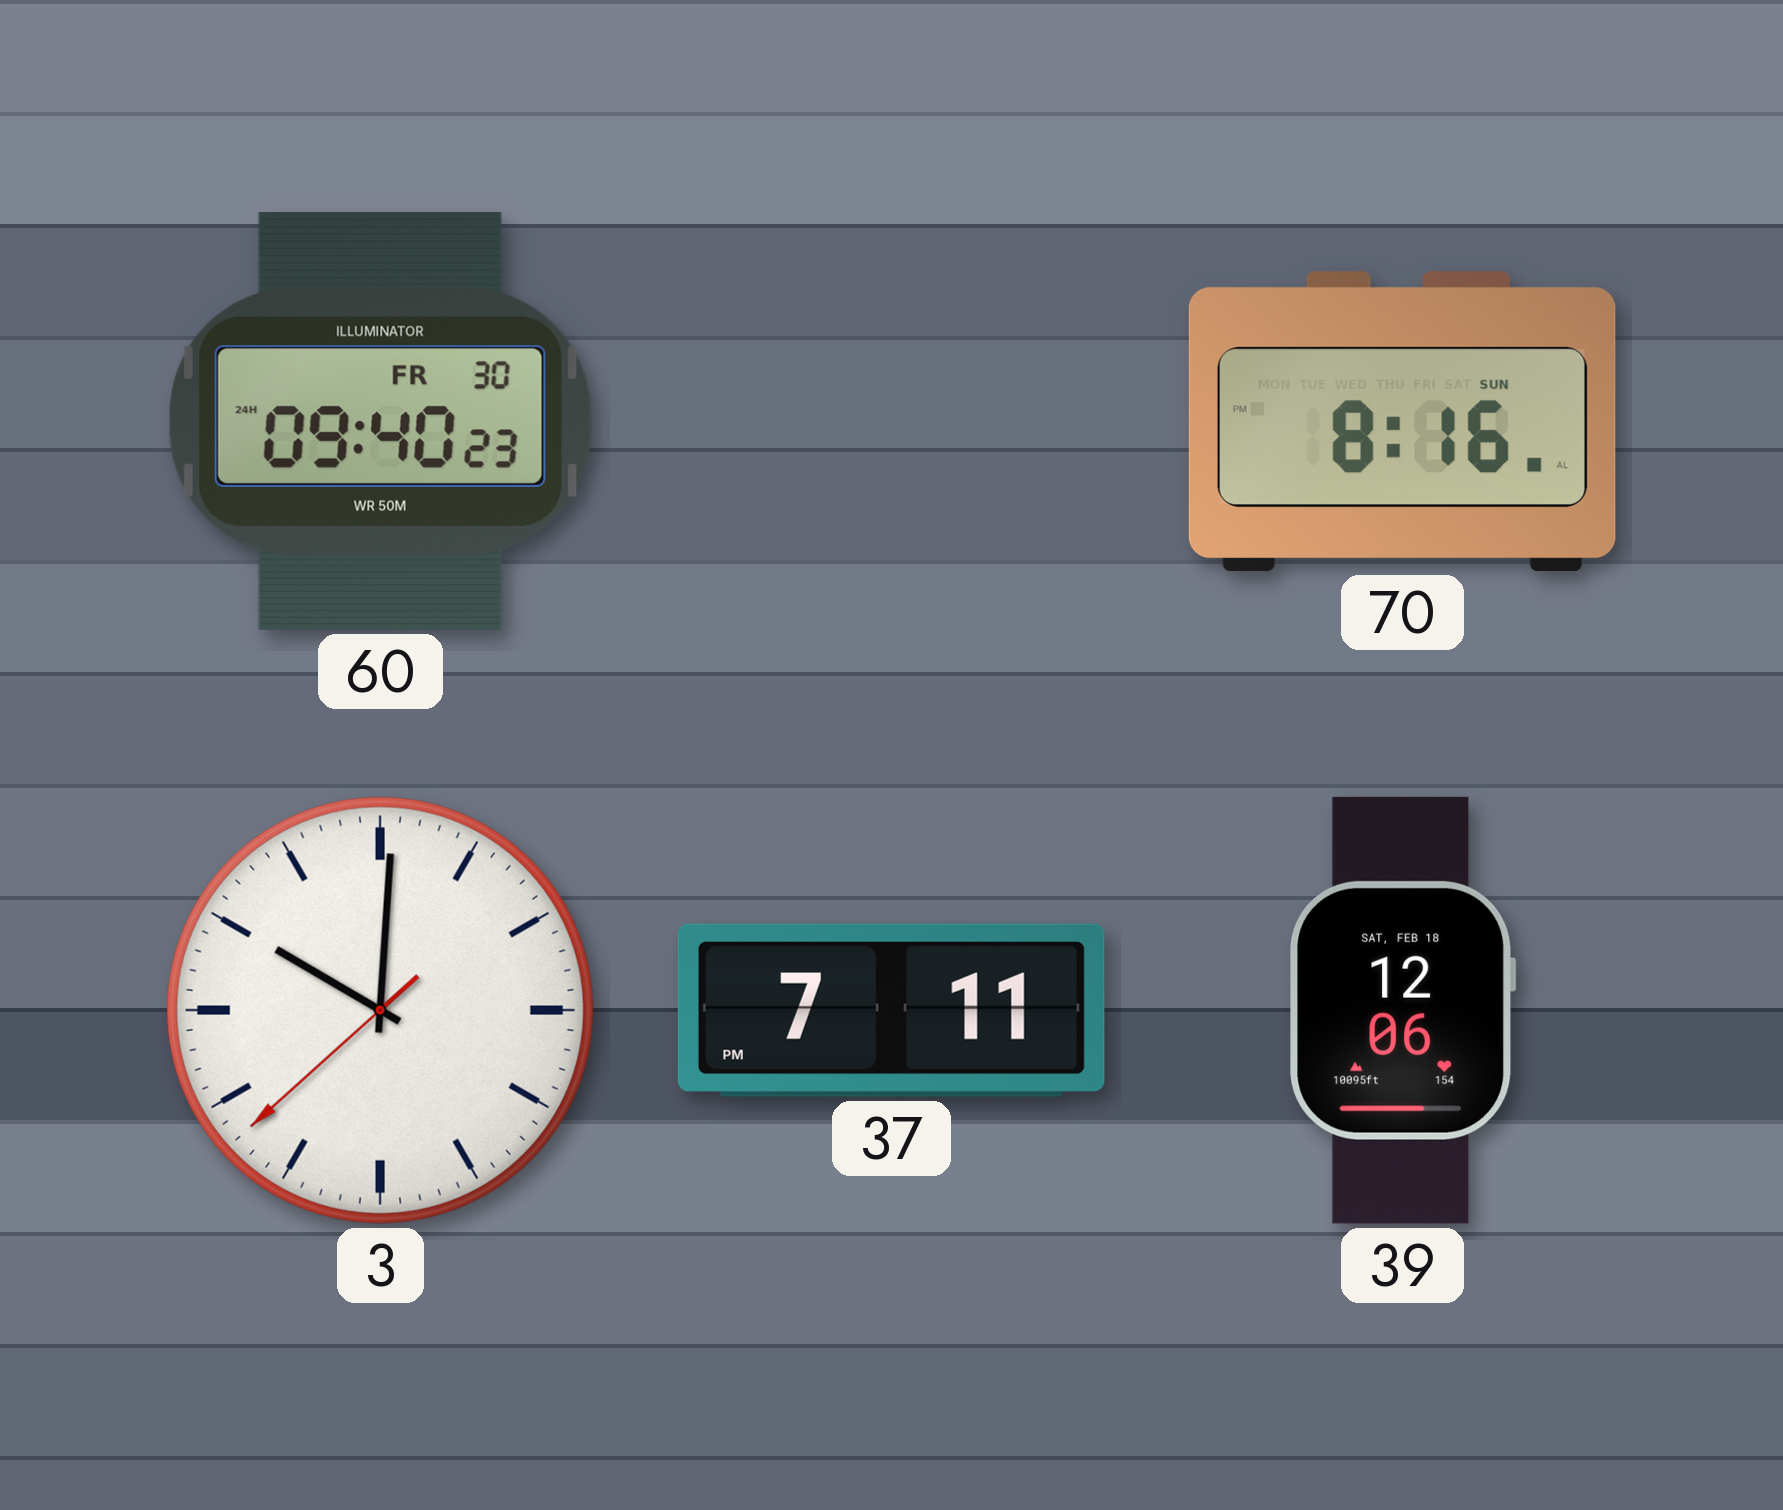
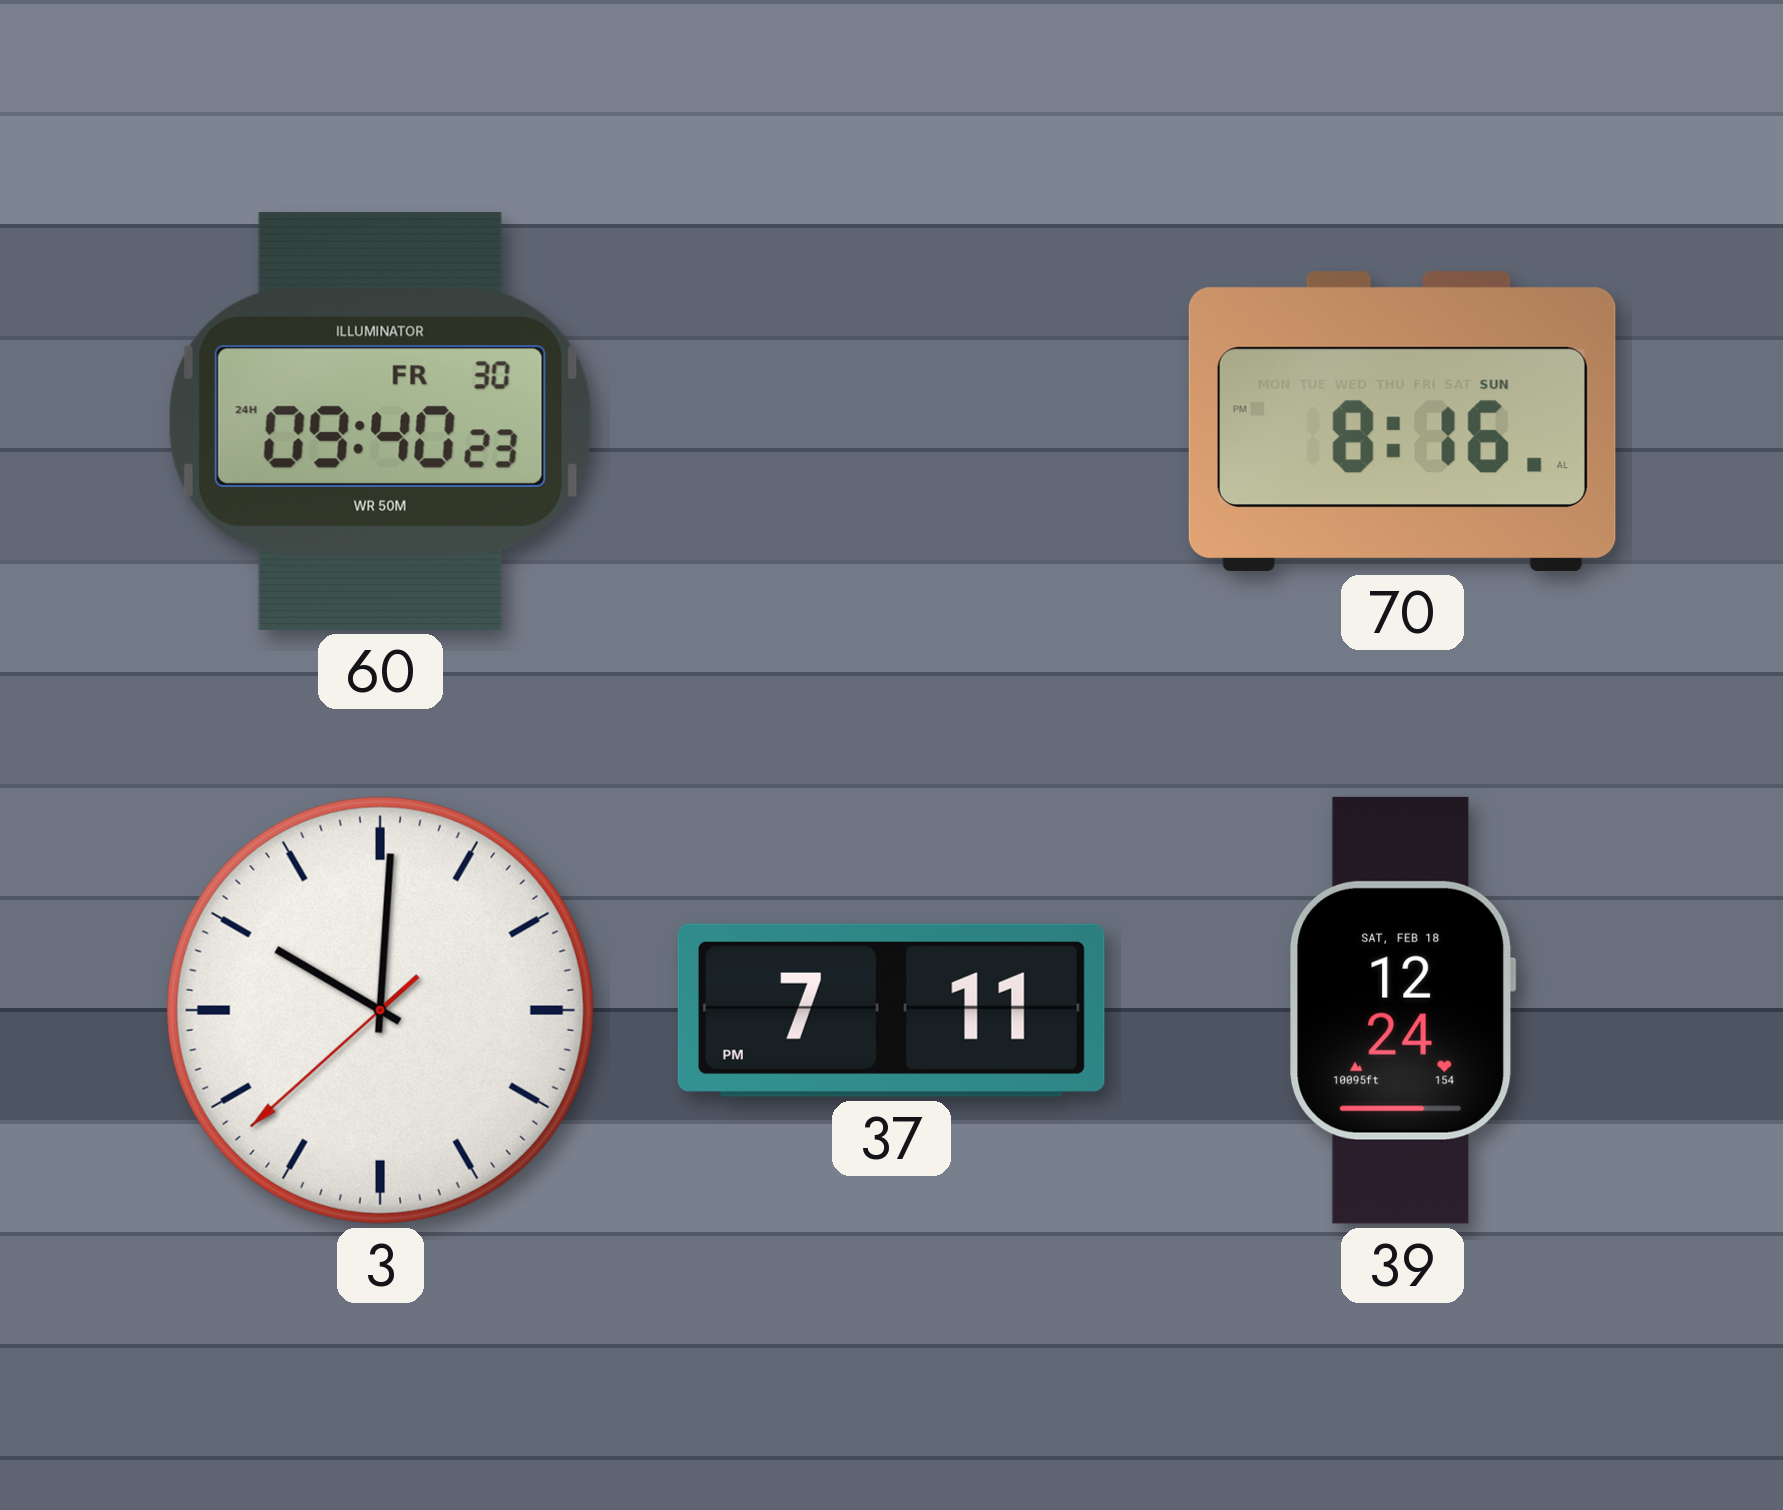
39: 12:06 -> 12:24 (1402, 1010)
